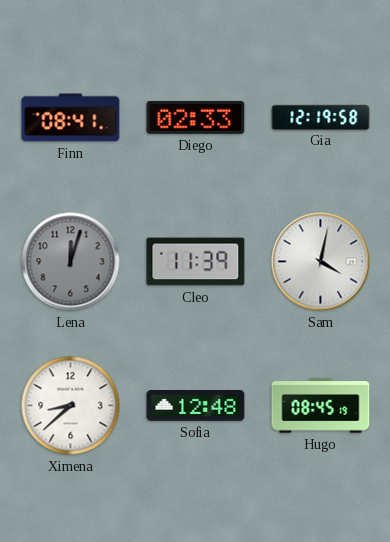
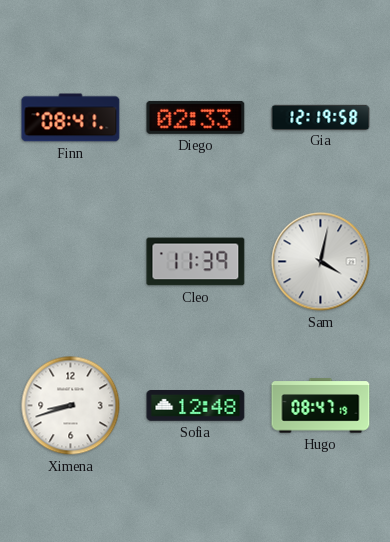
Lena: 12:03 -> none (71, 262)
Ximena: 8:38 -> 8:42 (71, 406)
Hugo: 08:45 -> 08:47 (321, 406)
